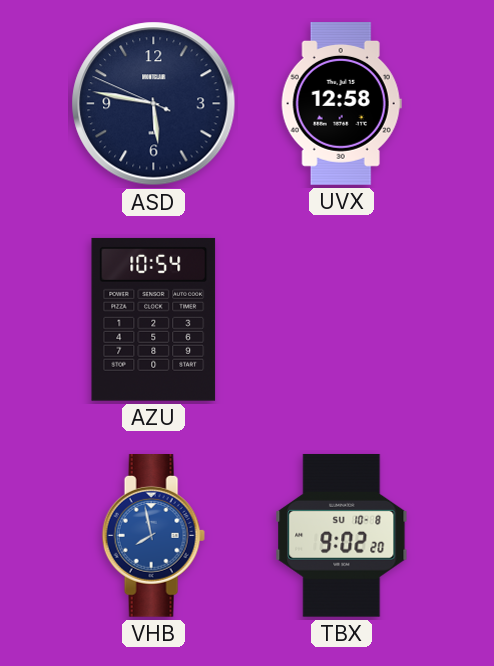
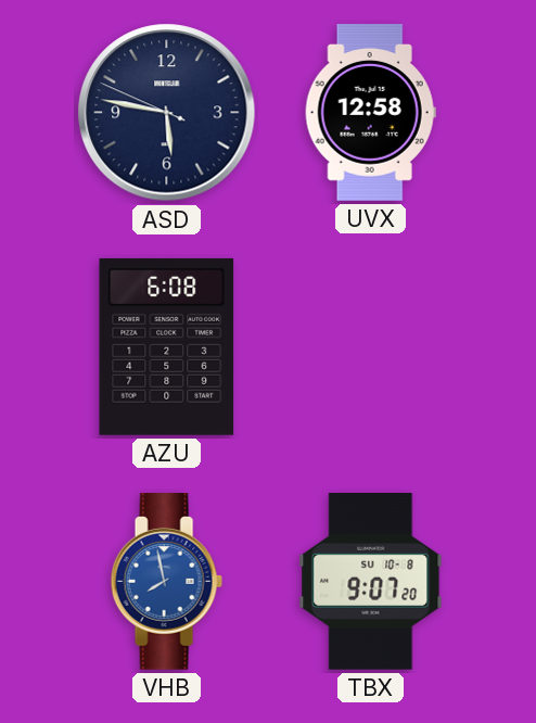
AZU: 10:54 -> 6:08 (167, 346)
TBX: 9:02 -> 9:07 (371, 581)
